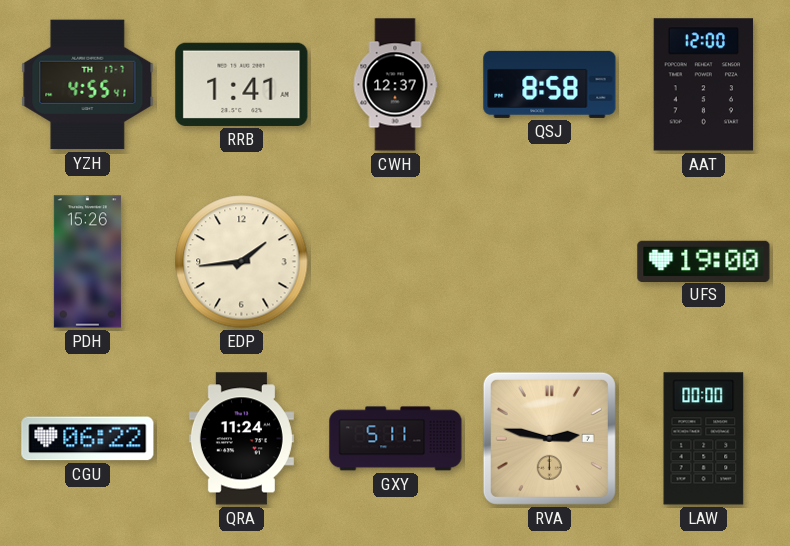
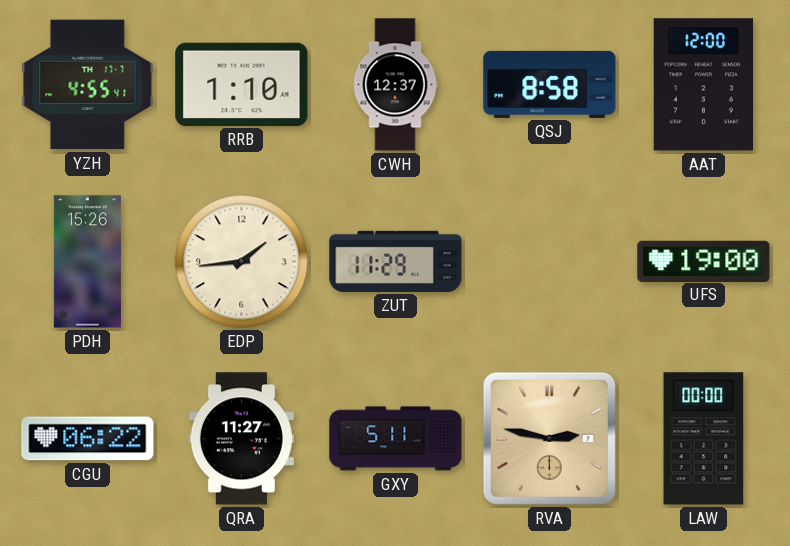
RRB: 1:41 -> 1:10 (242, 84)
ZUT: none -> 11:29 (396, 261)
QRA: 11:24 -> 11:27 (241, 439)
